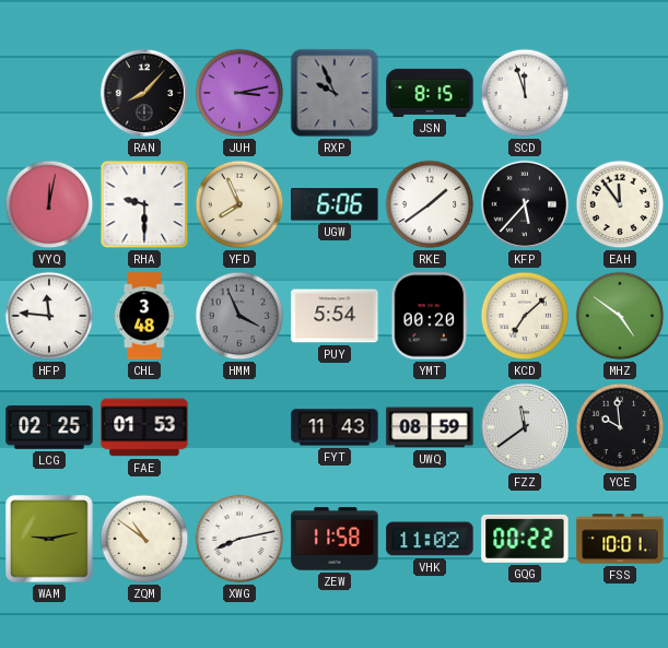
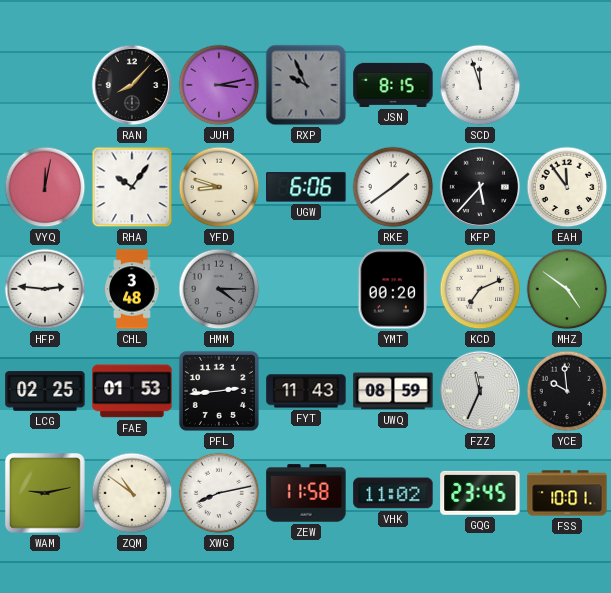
RHA: 9:30 -> 10:06 (132, 187)
YFD: 7:56 -> 8:48 (219, 187)
HFP: 11:46 -> 2:46 (45, 289)
HMM: 3:56 -> 4:15 (219, 289)
PUY: 5:54 -> none (335, 316)
KCD: 7:08 -> 7:11 (480, 289)
PFL: none -> 2:44 (219, 391)
FZZ: 11:39 -> 11:34 (480, 391)
GQG: 00:22 -> 23:45 (480, 493)
